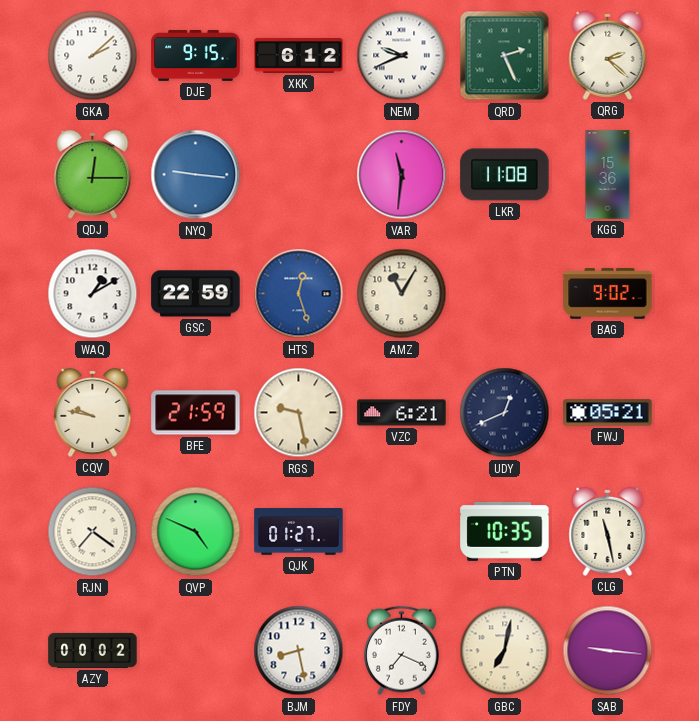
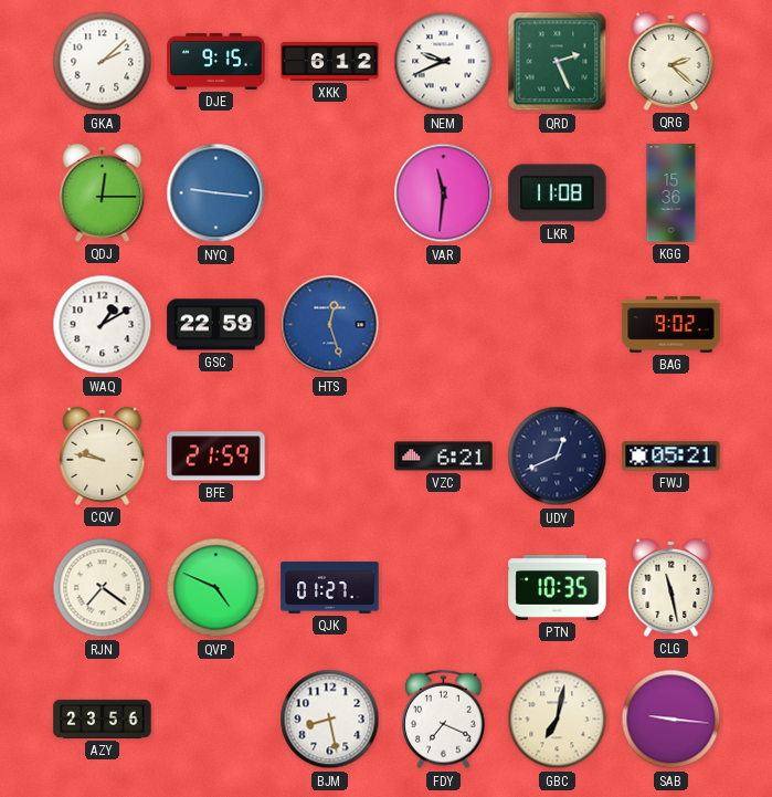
AMZ: 11:05 -> none (402, 294)
RGS: 9:28 -> none (299, 413)
AZY: 00:02 -> 23:56 (103, 719)
